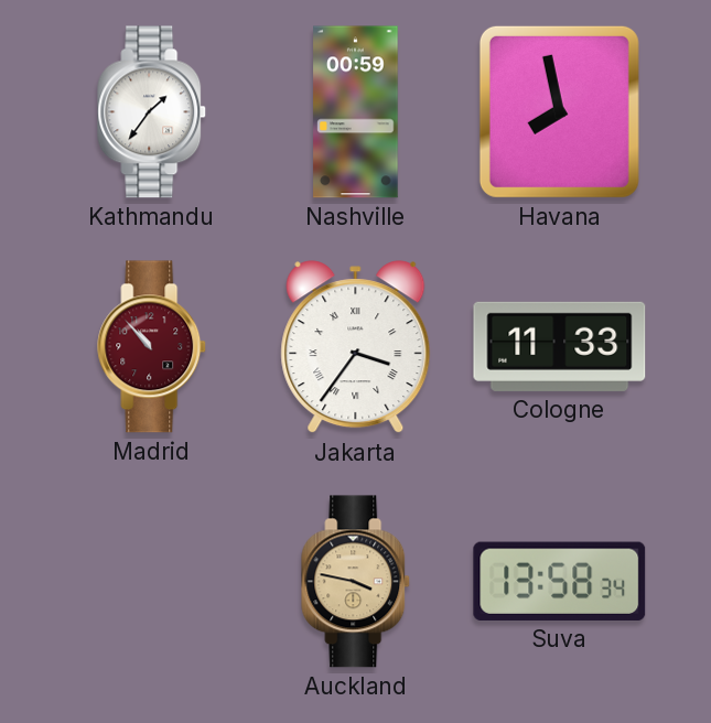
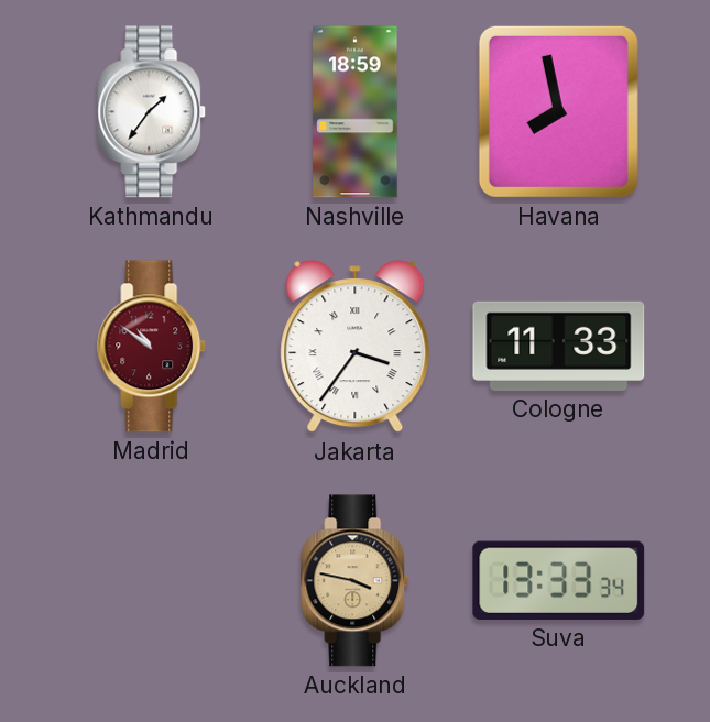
Nashville: 00:59 -> 18:59 (356, 112)
Madrid: 10:53 -> 10:51 (152, 347)
Suva: 13:58 -> 13:33 (559, 580)
